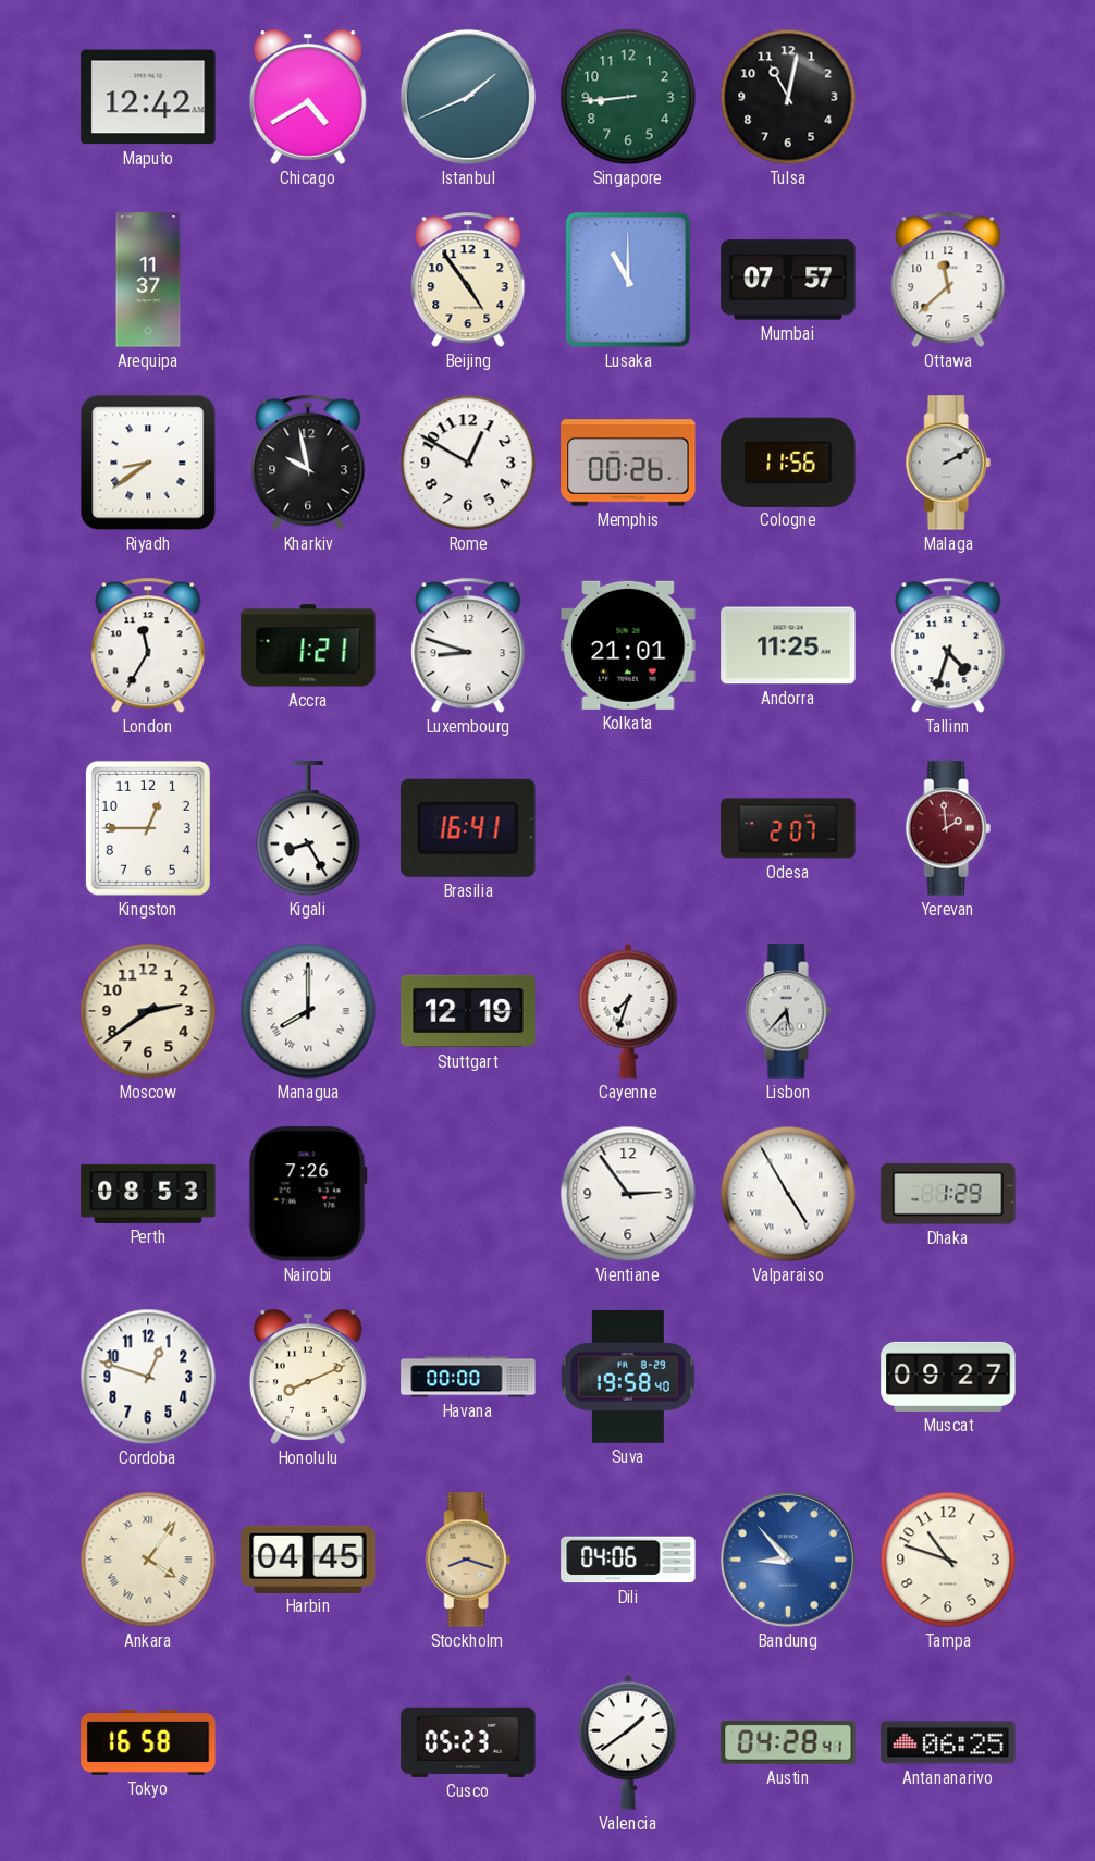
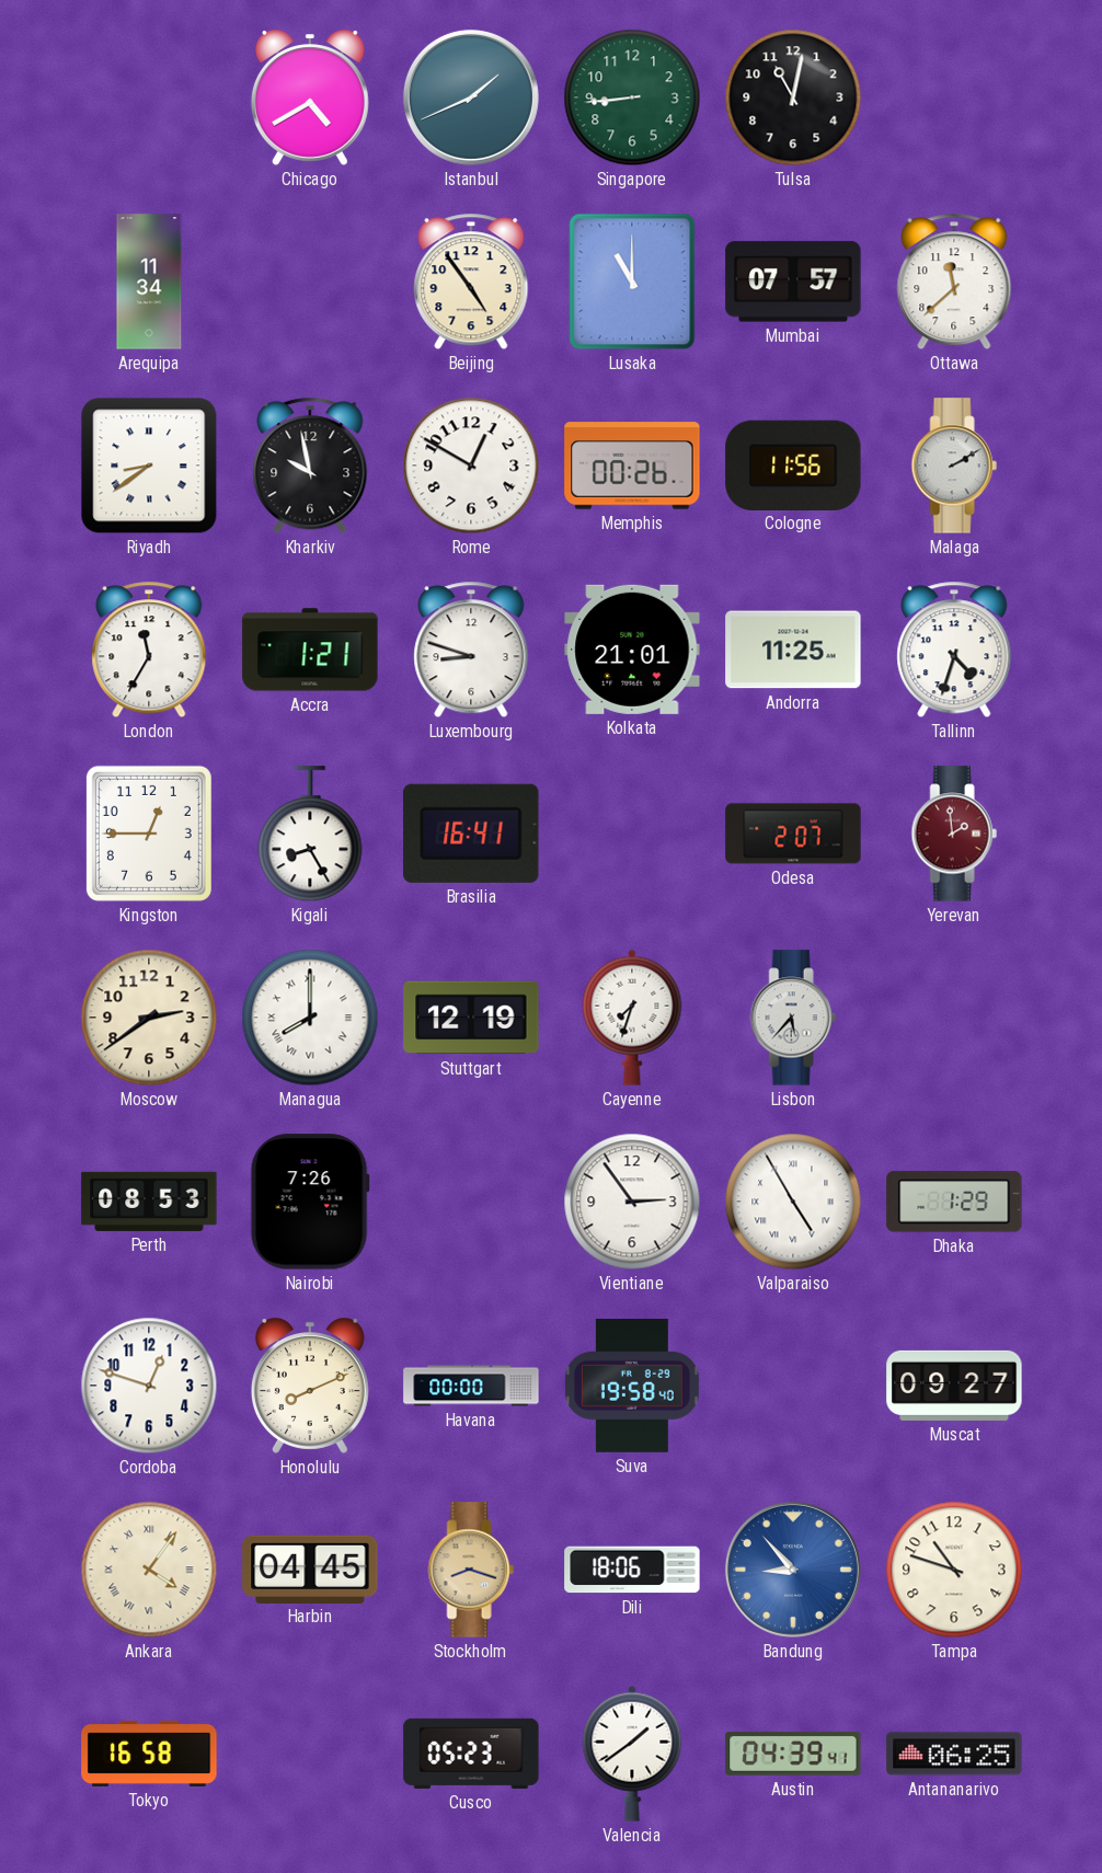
Maputo: 12:42 -> none (148, 97)
Arequipa: 11:37 -> 11:34 (149, 281)
Dili: 04:06 -> 18:06 (632, 1570)
Austin: 04:28 -> 04:39 (793, 1754)
